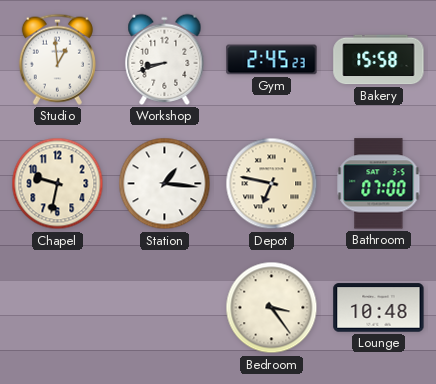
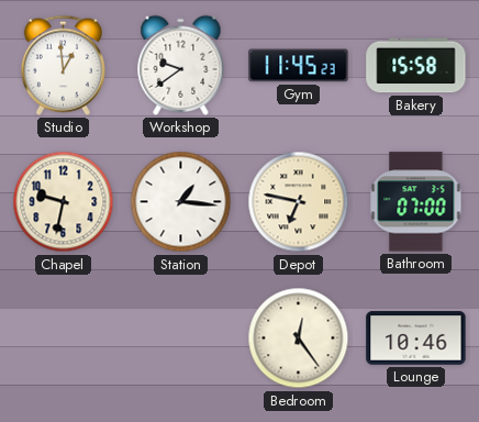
Workshop: 8:42 -> 9:39 (181, 65)
Gym: 2:45 -> 11:45 (299, 66)
Bedroom: 3:24 -> 12:24 (299, 338)
Lounge: 10:48 -> 10:46 (416, 338)
